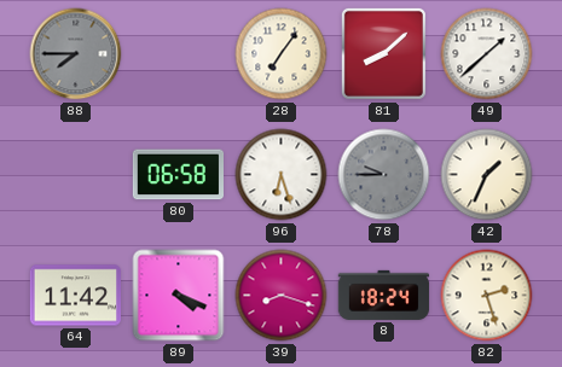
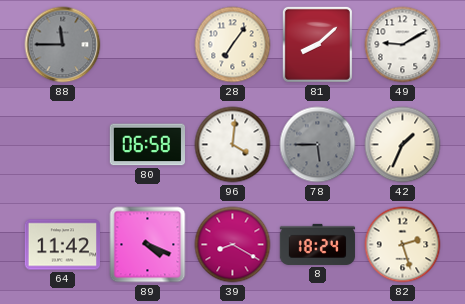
88: 7:45 -> 11:45 (63, 45)
49: 1:38 -> 9:10 (403, 45)
96: 6:27 -> 4:01 (233, 145)
78: 9:45 -> 5:45 (318, 145)
39: 8:18 -> 8:20 (233, 245)
